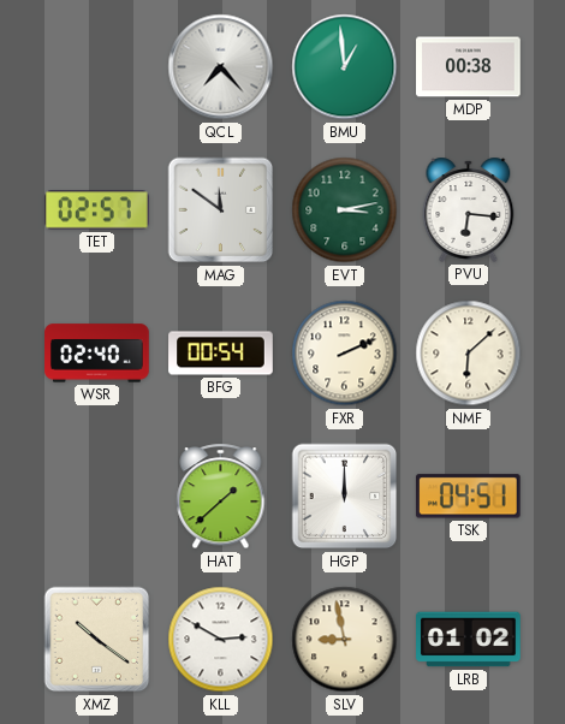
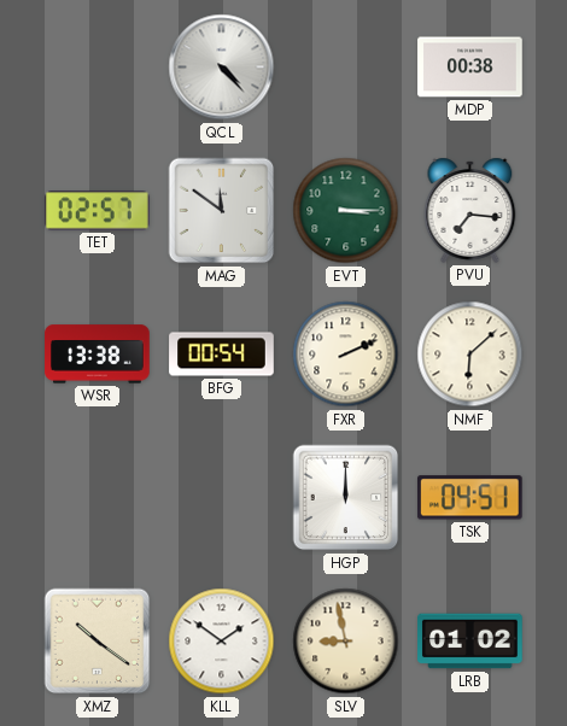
QCL: 7:23 -> 4:23 (222, 68)
BMU: 12:59 -> none (345, 67)
EVT: 3:13 -> 3:15 (346, 211)
PVU: 6:16 -> 7:16 (470, 210)
WSR: 02:40 -> 13:38 (98, 355)
HAT: 1:38 -> none (221, 497)
KLL: 2:50 -> 1:51 (222, 642)
